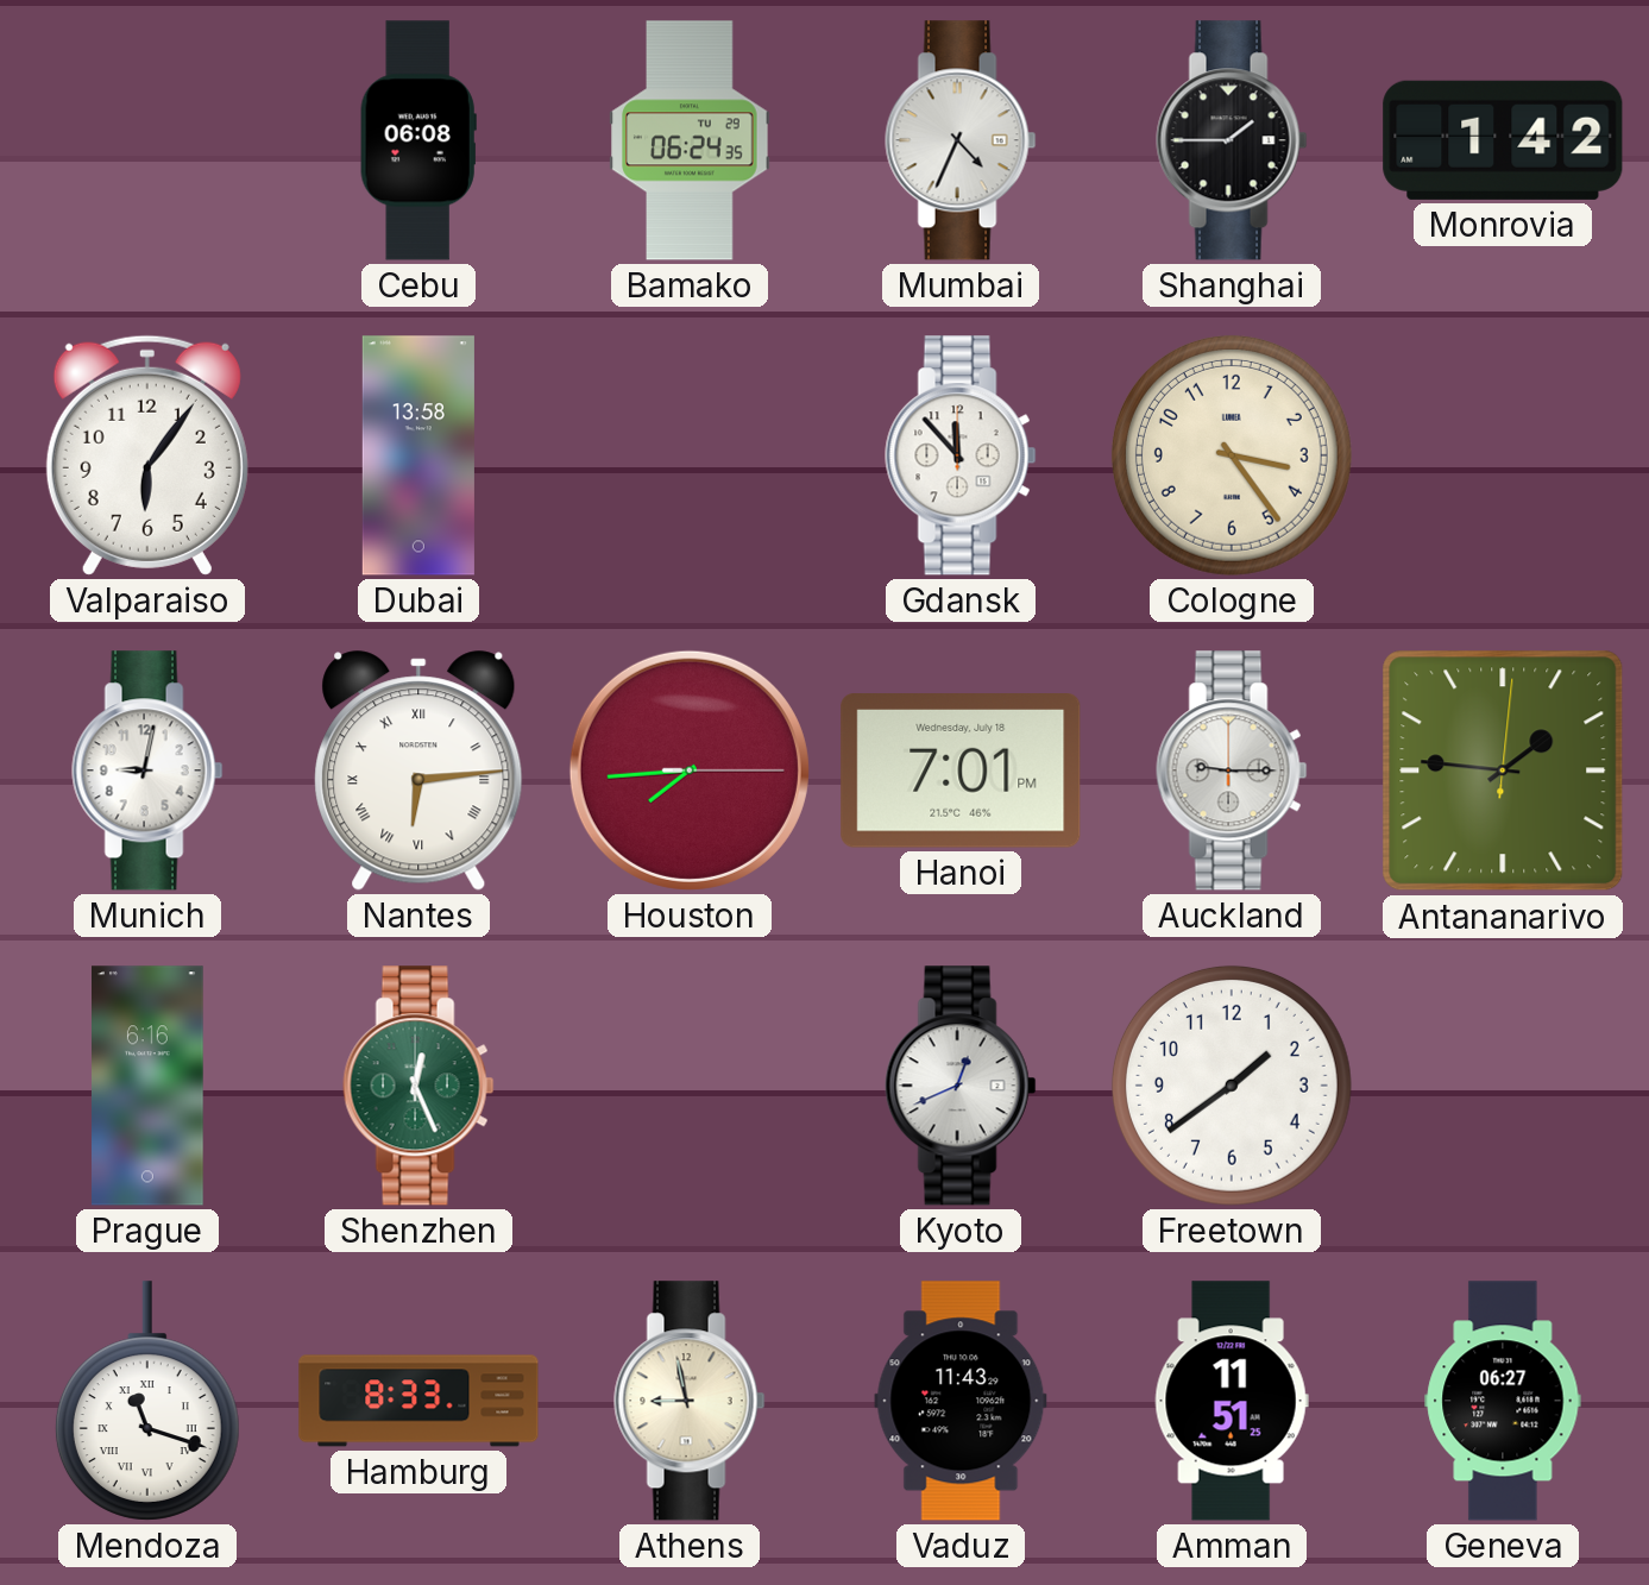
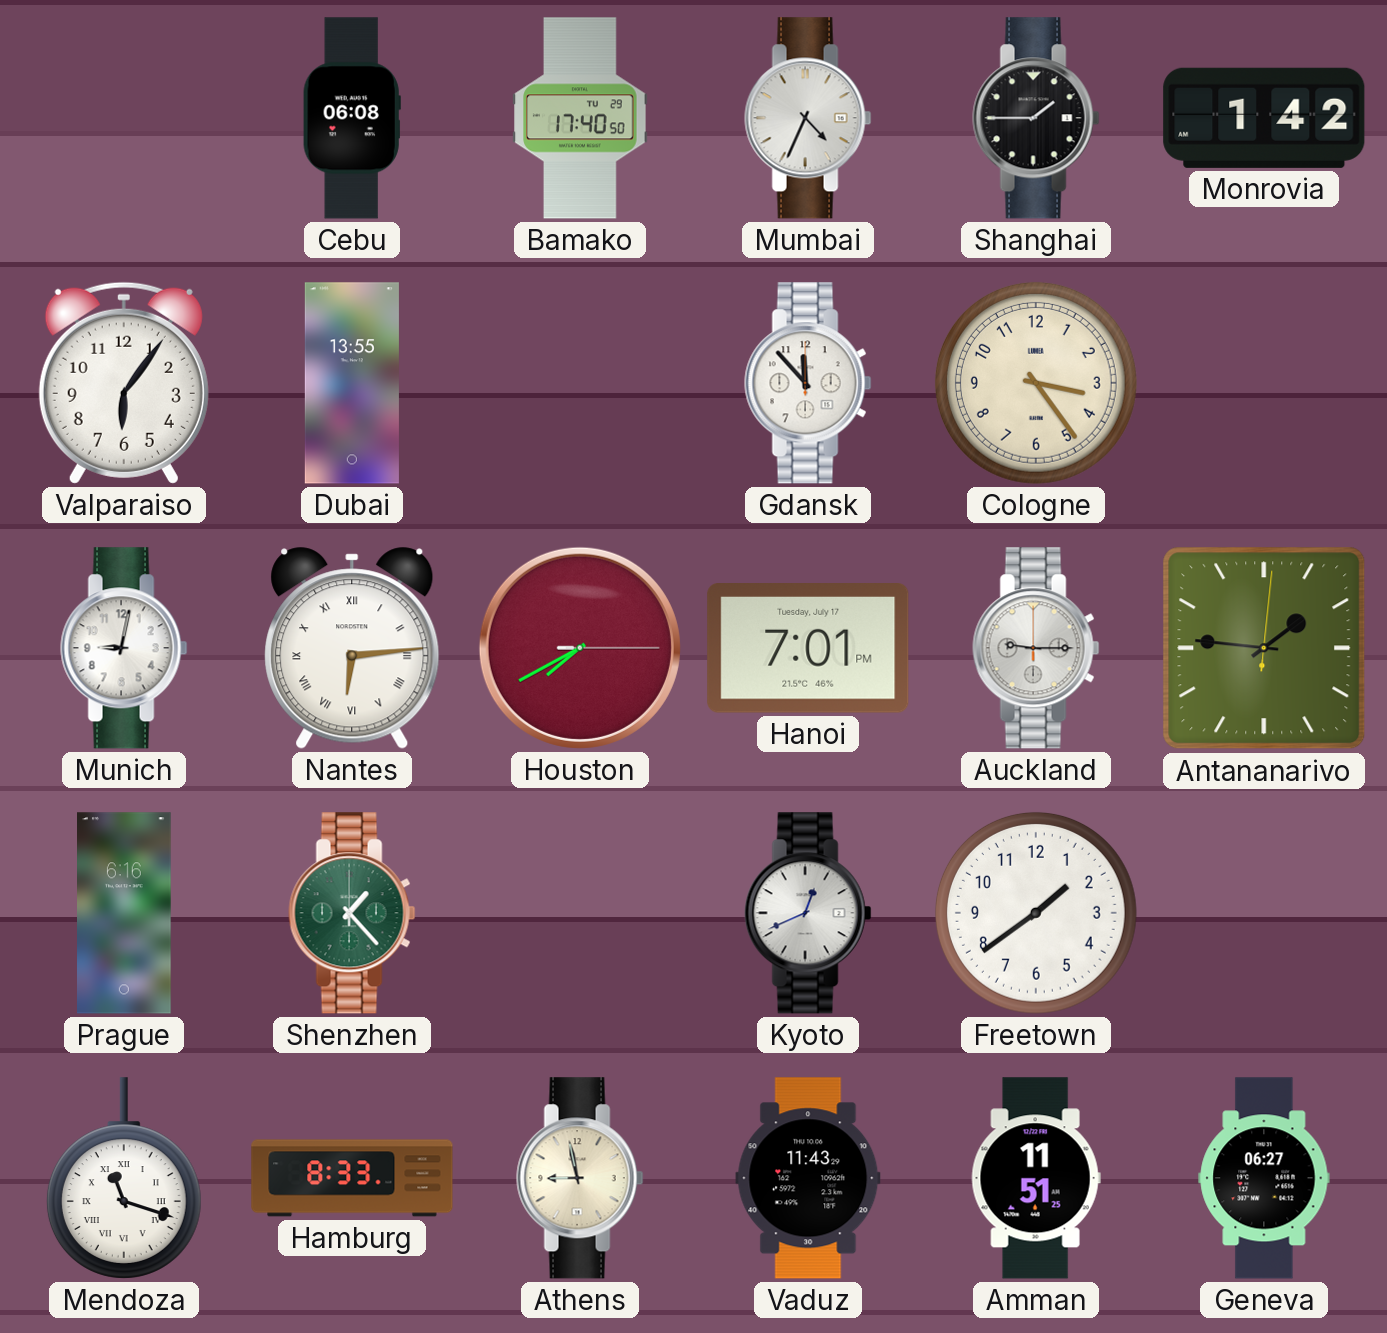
Bamako: 06:24 -> 17:40 (580, 118)
Dubai: 13:58 -> 13:55 (352, 383)
Houston: 7:44 -> 7:40 (580, 648)
Hanoi date: Wednesday, July 18 -> Tuesday, July 17 (808, 649)
Shenzhen: 12:26 -> 1:23 (352, 913)
